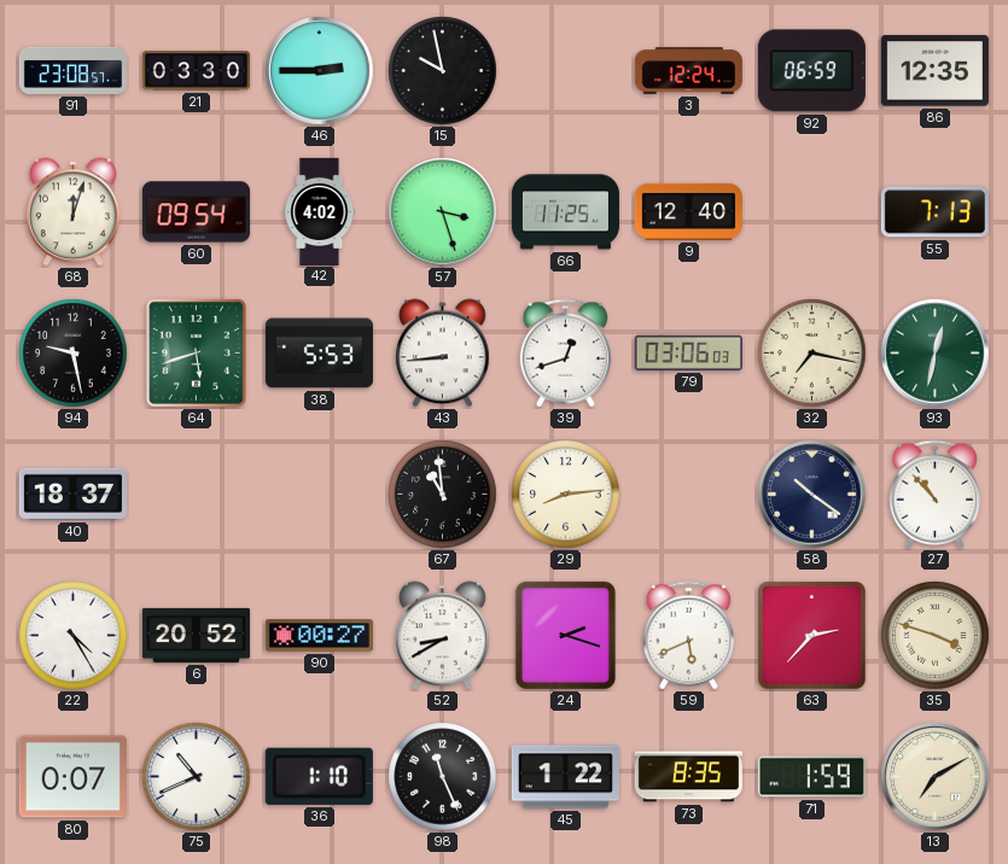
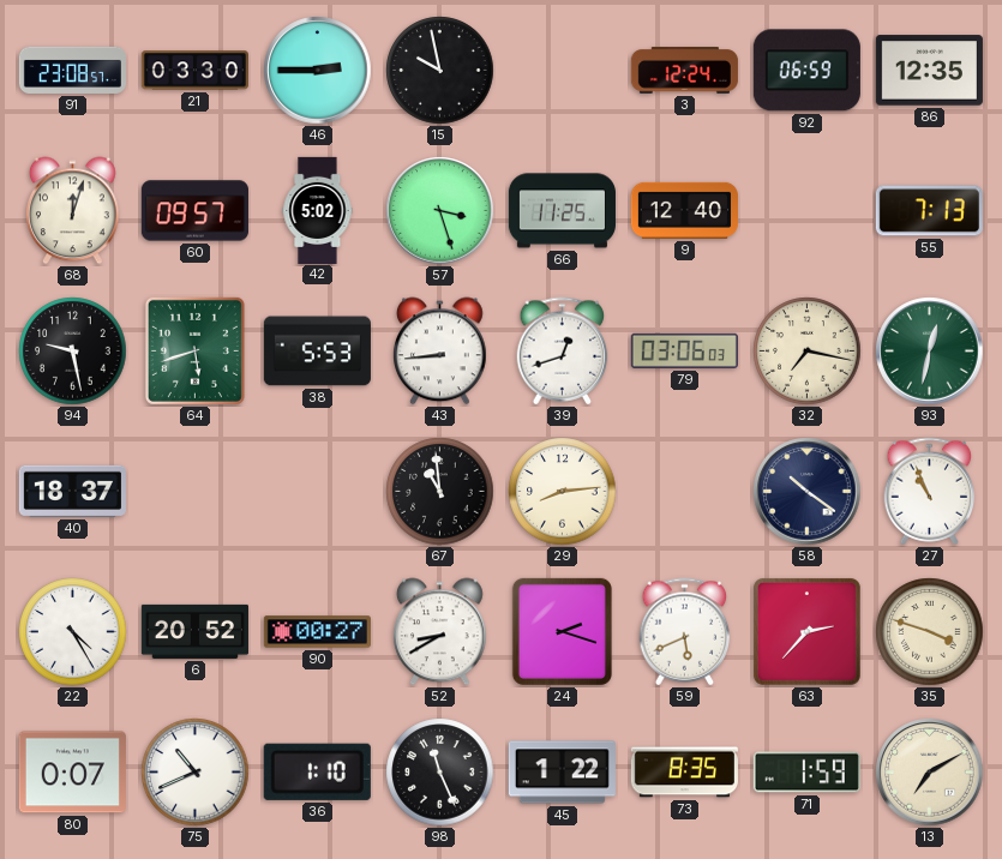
60: 09:54 -> 09:57 (194, 211)
42: 4:02 -> 5:02 (318, 210)
27: 10:53 -> 10:56 (930, 492)
